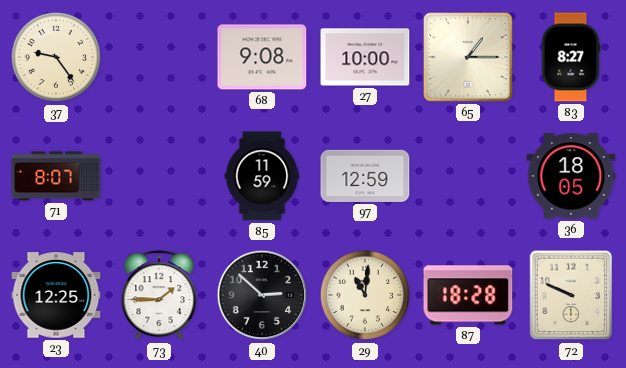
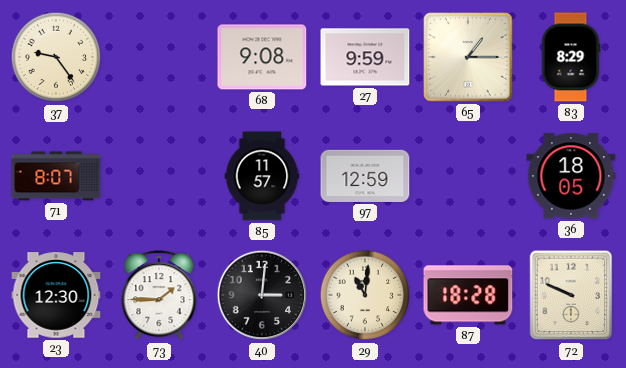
27: 10:00 -> 9:59 (365, 57)
83: 8:27 -> 8:29 (571, 57)
85: 11:59 -> 11:57 (262, 176)
23: 12:25 -> 12:30 (56, 295)
40: 2:52 -> 3:01 (262, 295)
